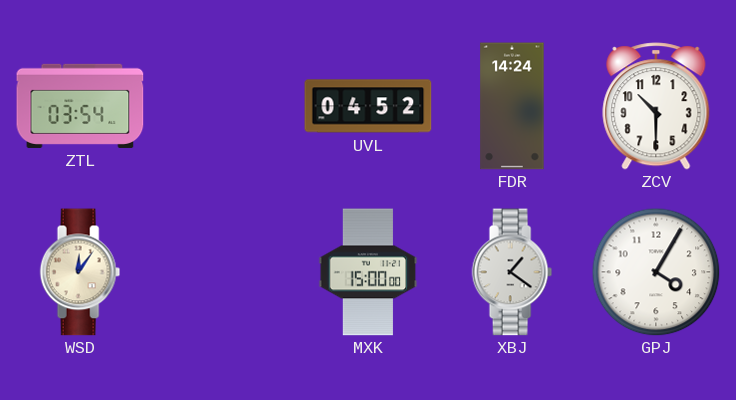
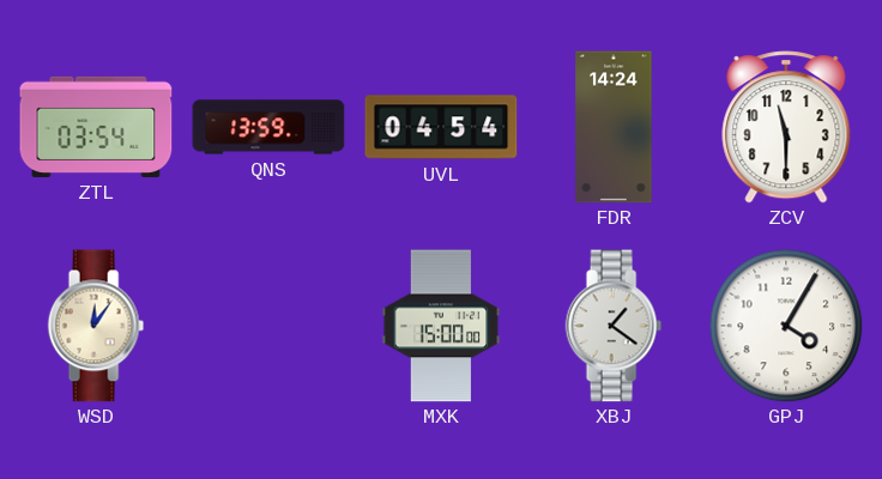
QNS: none -> 13:59 (268, 127)
UVL: 04:52 -> 04:54 (441, 127)
ZCV: 10:30 -> 11:30 (786, 127)
